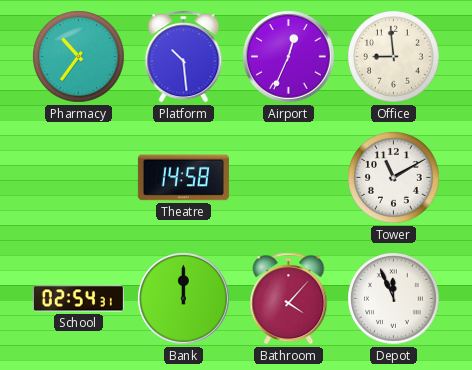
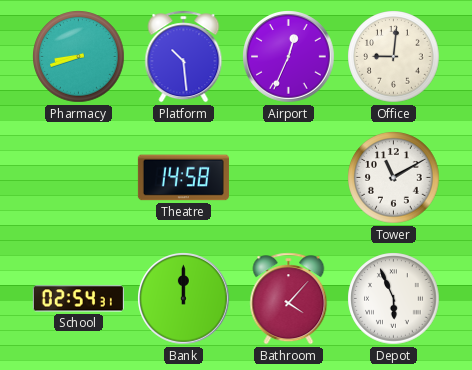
Pharmacy: 10:36 -> 8:42 (79, 57)
Office: 8:59 -> 9:01 (394, 57)
Depot: 11:56 -> 5:56 (394, 299)
